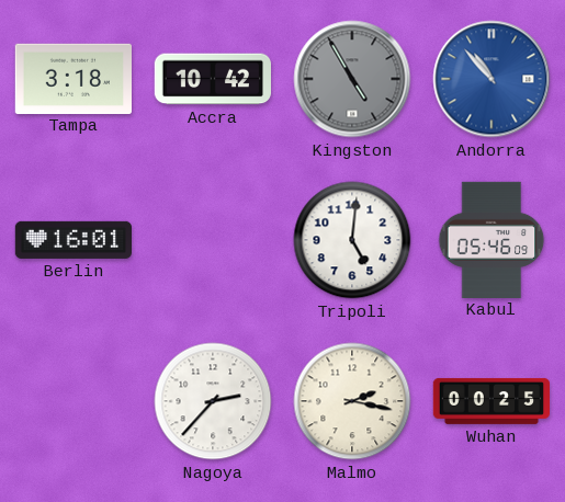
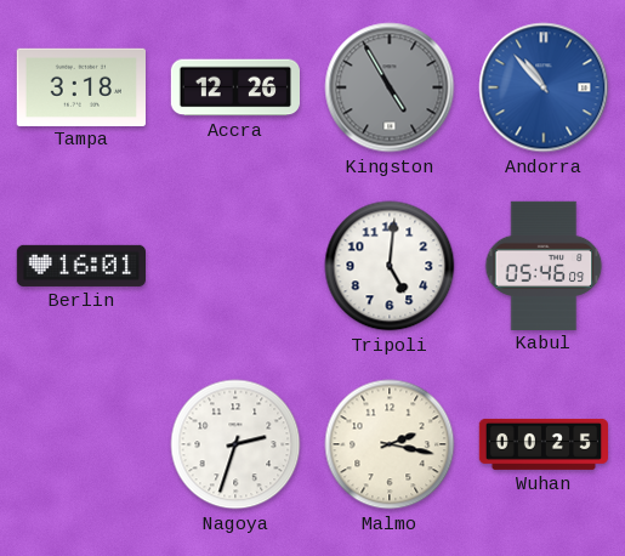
Accra: 10:42 -> 12:26 (234, 87)
Nagoya: 2:37 -> 2:33 (235, 444)
